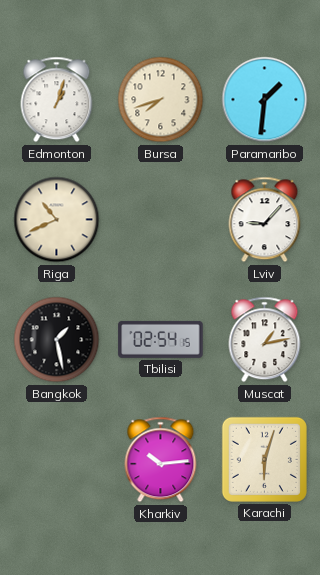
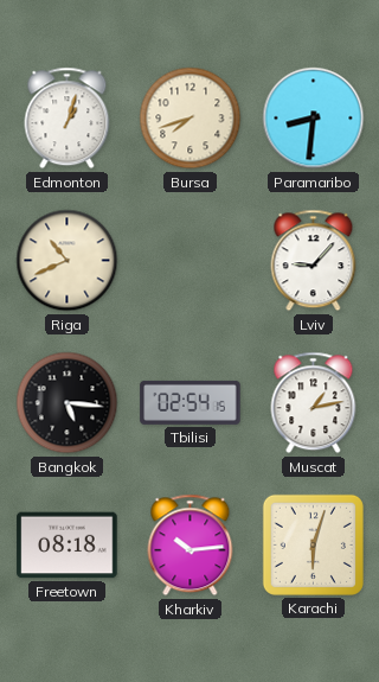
Paramaribo: 1:31 -> 8:31 (314, 119)
Bangkok: 1:28 -> 5:16 (68, 403)
Freetown: none -> 08:18 (68, 546)
